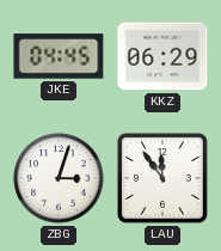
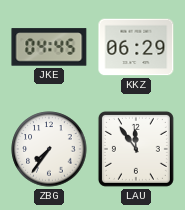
ZBG: 3:03 -> 7:36 (49, 149)
